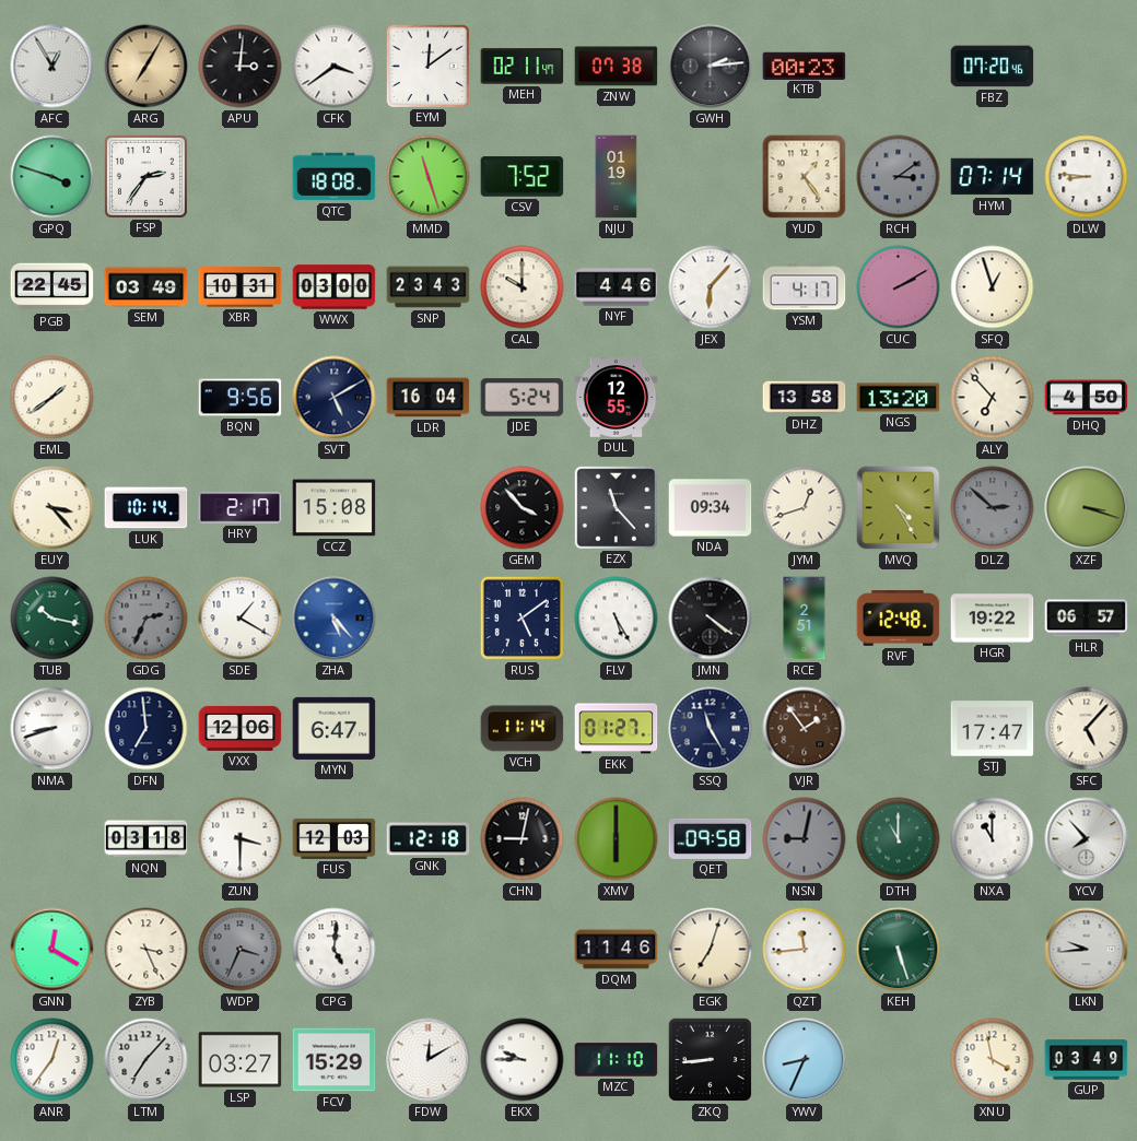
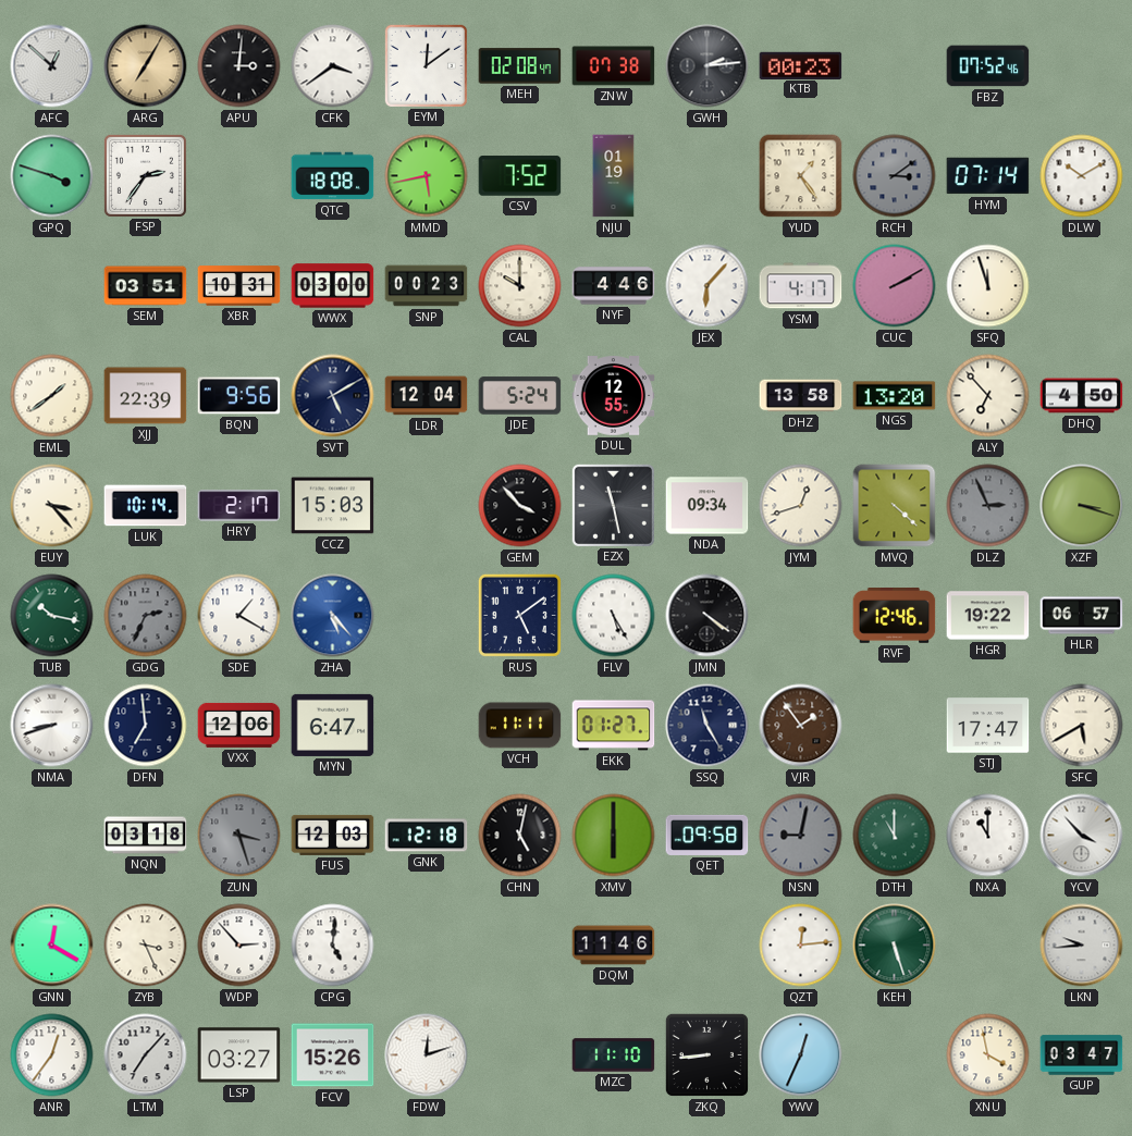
AFC: 12:55 -> 12:52 (52, 66)
MEH: 02:11 -> 02:08 (520, 66)
FBZ: 07:20 -> 07:52 (988, 66)
MMD: 11:27 -> 5:43 (427, 176)
DLW: 8:46 -> 10:10 (1082, 176)
PGB: 22:45 -> none (52, 287)
SEM: 03:49 -> 03:51 (146, 286)
SNP: 23:43 -> 00:23 (427, 286)
SFQ: 12:57 -> 11:57 (988, 286)
XJJ: none -> 22:39 (146, 396)
LDR: 16:04 -> 12:04 (427, 396)
CCZ: 15:08 -> 15:03 (333, 506)
EZX: 11:23 -> 11:28 (613, 505)
MVQ: 4:25 -> 4:22 (895, 506)
DLZ: 2:52 -> 2:56 (988, 506)
RCE: 2:51 -> none (805, 619)
RVF: 12:48 -> 12:46 (895, 616)
VCH: 11:14 -> 11:11 (520, 726)
SFC: 5:07 -> 5:40 (1082, 726)
ZUN: 3:30 -> 3:27 (239, 836)
ZUN dial: white -> grey (239, 836)
CHN: 9:02 -> 5:02 (520, 836)
YCV: 7:53 -> 3:53 (1082, 836)
WDP: 3:34 -> 2:53 (239, 946)
WDP dial: grey -> white (239, 946)
EGK: 7:03 -> none (711, 950)
QZT: 11:44 -> 12:14 (801, 946)
FCV: 15:29 -> 15:26 (333, 1055)
FDW: 12:10 -> 12:12 (427, 1055)
EKX: 9:45 -> none (523, 1060)
YWV: 8:34 -> 12:34 (801, 1055)
GUP: 03:49 -> 03:47 (1082, 1055)
